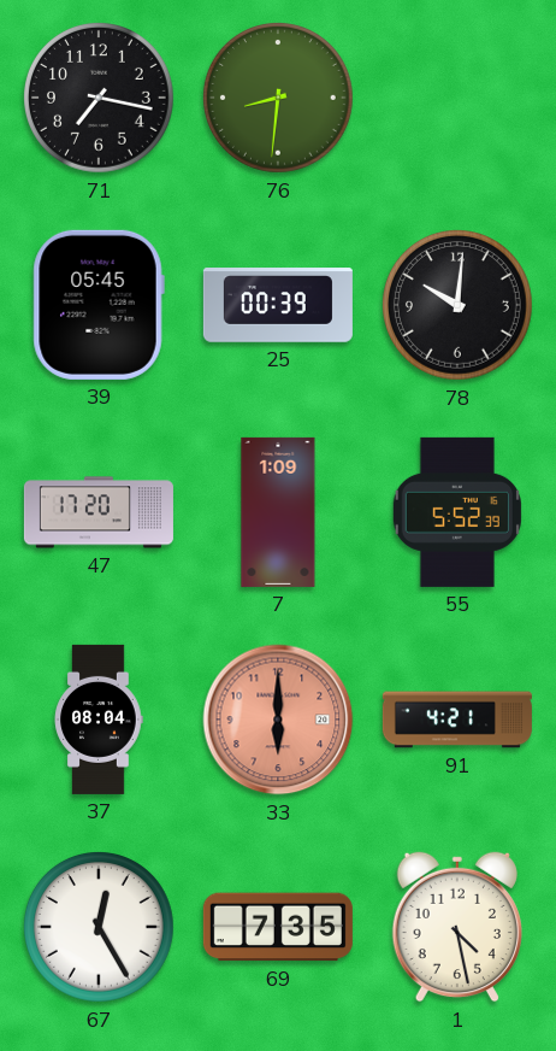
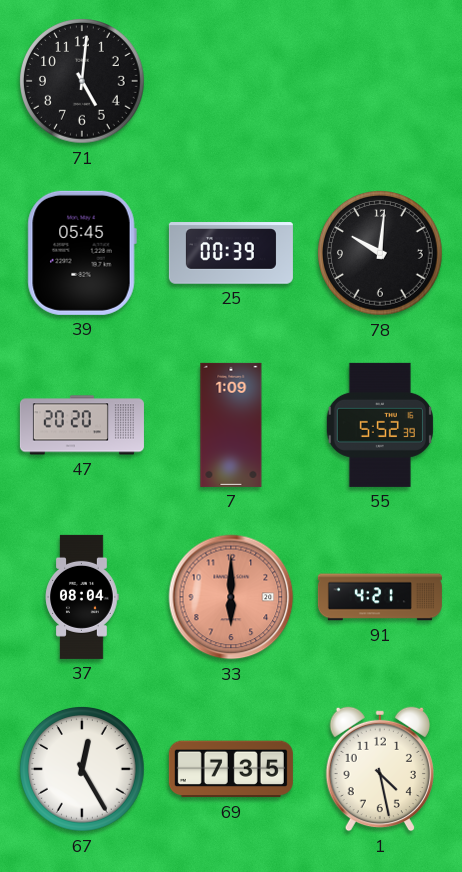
71: 7:17 -> 5:01 (83, 82)
76: 8:31 -> none (279, 99)
47: 17:20 -> 20:20 (82, 425)
